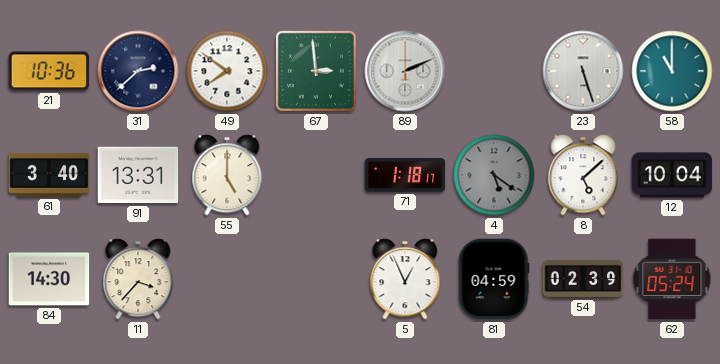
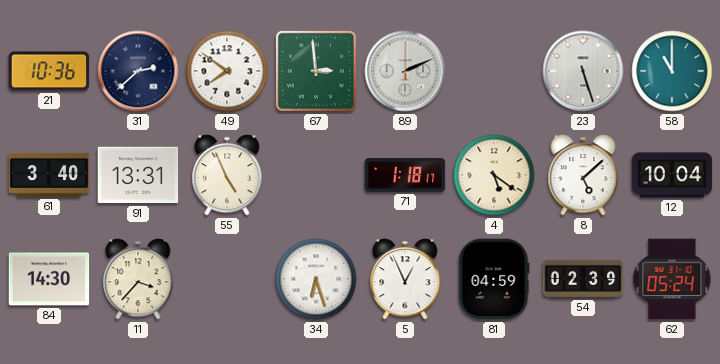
55: 5:00 -> 4:56 (227, 175)
4 dial: grey -> cream (494, 175)
34: none -> 6:27 (316, 279)
